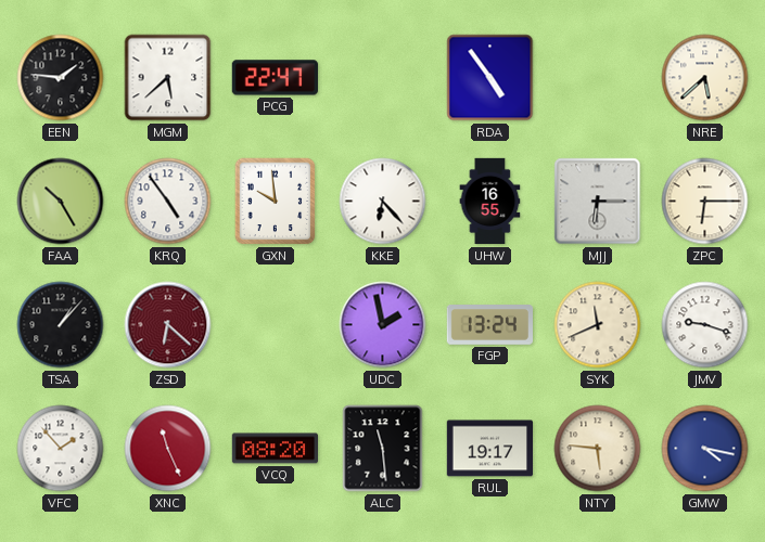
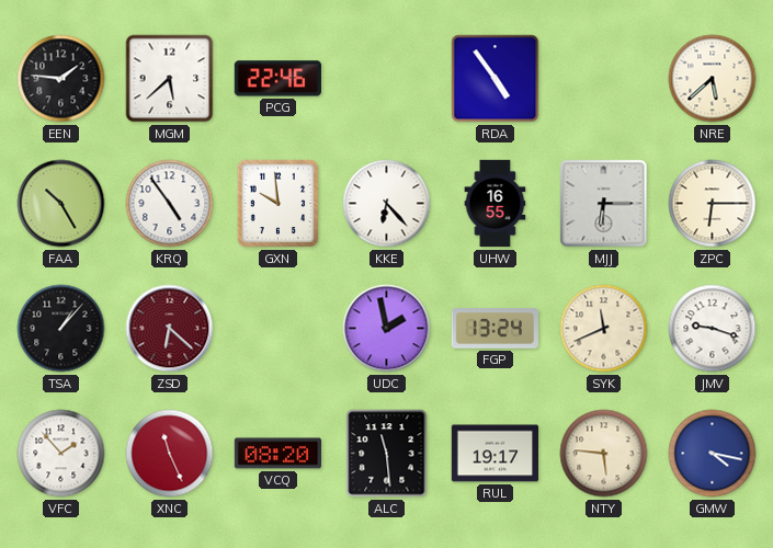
PCG: 22:47 -> 22:46 (277, 79)
